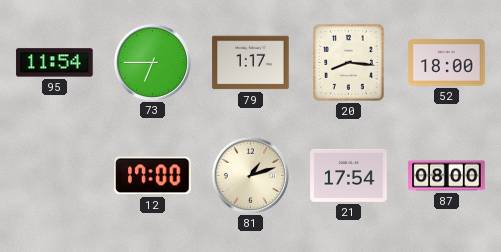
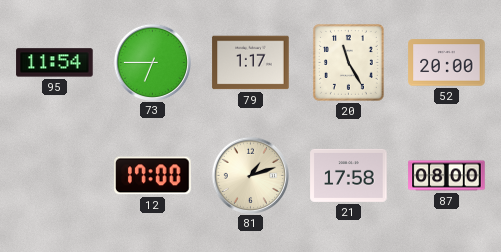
20: 8:16 -> 11:25 (348, 63)
52: 18:00 -> 20:00 (447, 63)
21: 17:54 -> 17:58 (349, 175)
